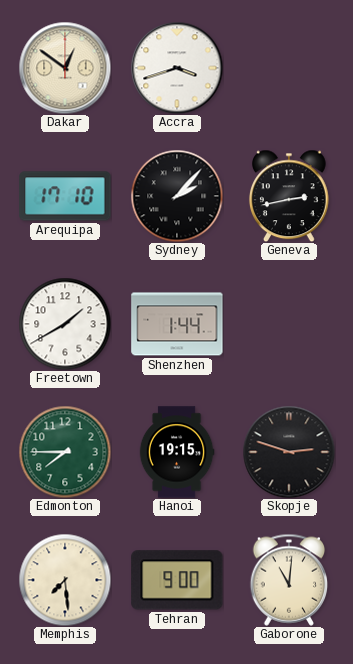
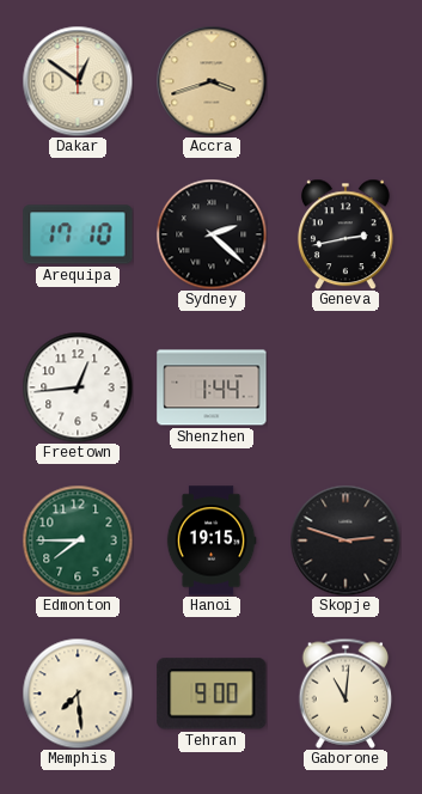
Accra dial: white -> champagne (212, 81)
Sydney: 2:07 -> 2:22 (212, 234)
Freetown: 1:40 -> 12:44 (78, 387)
